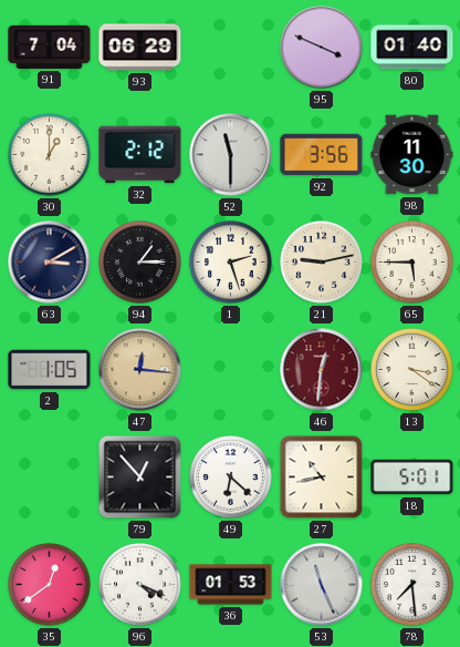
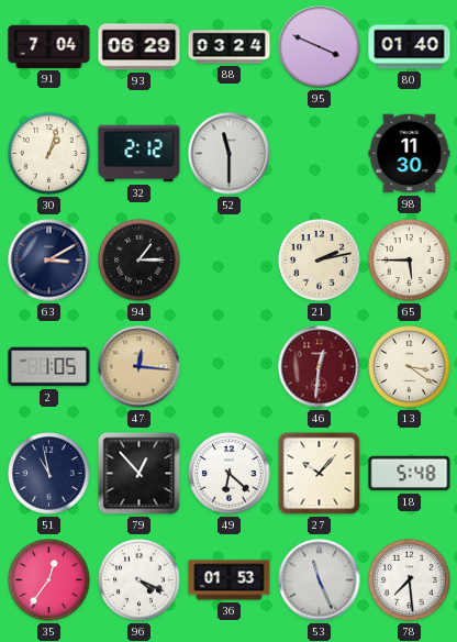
88: none -> 03:24 (230, 47)
30: 1:00 -> 1:03 (49, 154)
92: 3:56 -> none (322, 155)
1: 2:27 -> none (231, 263)
21: 9:13 -> 2:13 (320, 261)
51: none -> 10:58 (49, 474)
27: 10:43 -> 10:07 (320, 474)
18: 5:01 -> 5:48 (410, 474)
35: 12:39 -> 12:36 (49, 580)
